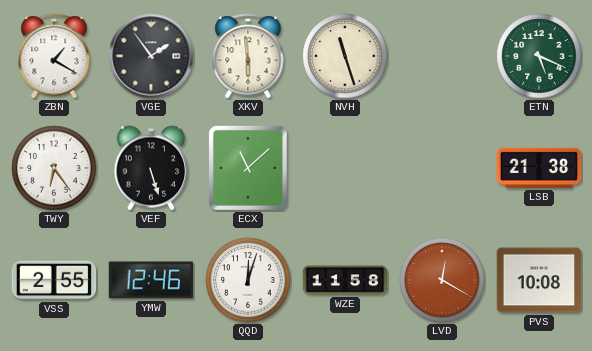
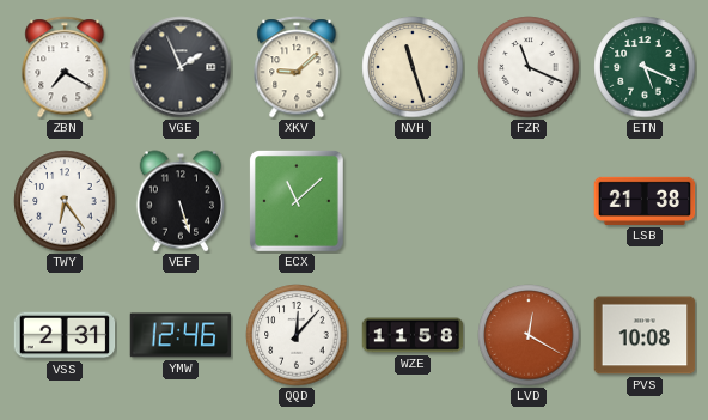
ZBN: 1:20 -> 7:20 (65, 67)
VGE: 1:54 -> 1:56 (181, 67)
XKV: 5:59 -> 9:08 (297, 67)
FZR: none -> 11:19 (529, 67)
VSS: 2:55 -> 2:31 (65, 335)
QQD: 12:03 -> 12:07 (297, 335)
